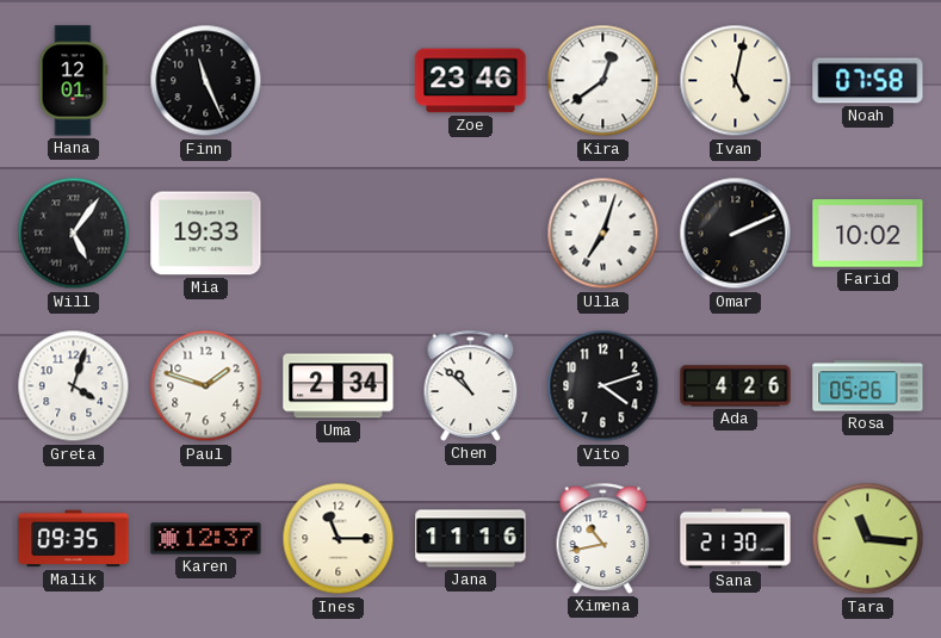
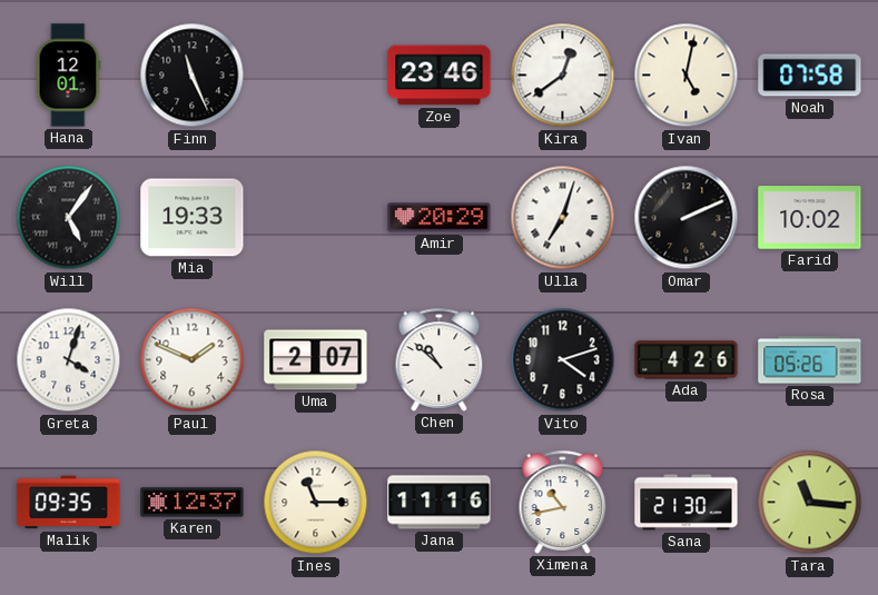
Amir: none -> 20:29 (440, 218)
Paul: 1:48 -> 1:49 (193, 360)
Uma: 2:34 -> 2:07 (316, 360)
